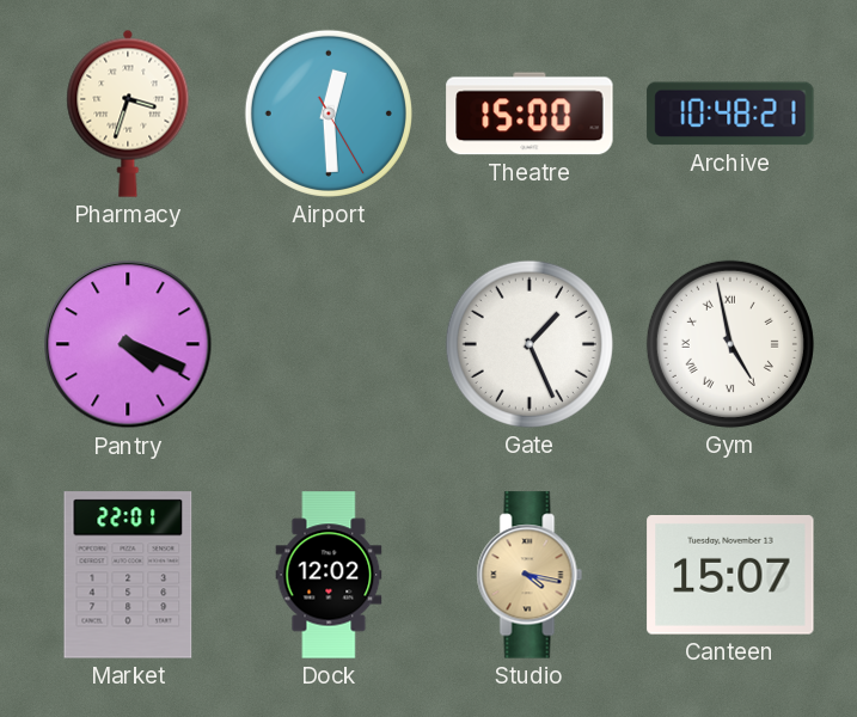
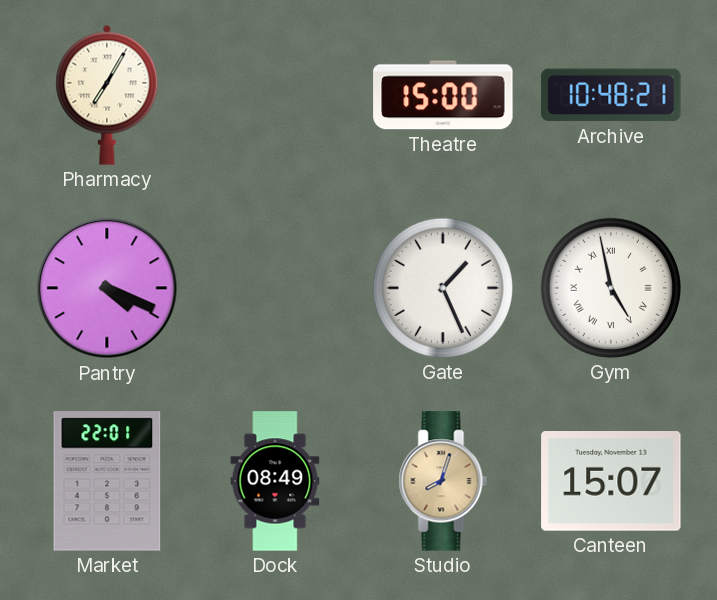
Pharmacy: 3:33 -> 7:05 (107, 95)
Airport: 12:29 -> none (329, 114)
Dock: 12:02 -> 08:49 (275, 481)
Studio: 4:17 -> 8:03 (443, 481)
